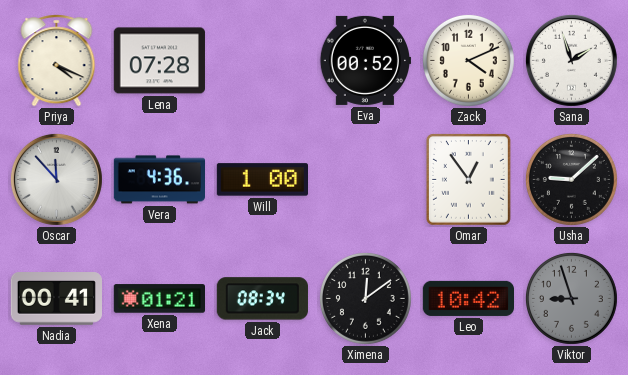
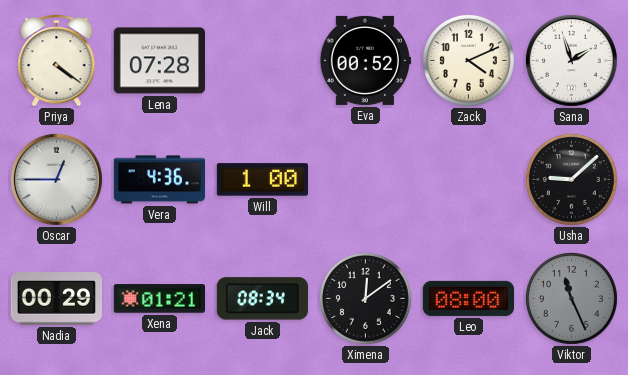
Priya: 4:19 -> 4:21 (57, 61)
Oscar: 11:53 -> 12:45 (56, 179)
Omar: 12:54 -> none (468, 180)
Nadia: 00:41 -> 00:29 (56, 299)
Leo: 10:42 -> 08:00 (468, 298)
Viktor: 8:57 -> 11:26 (571, 298)
